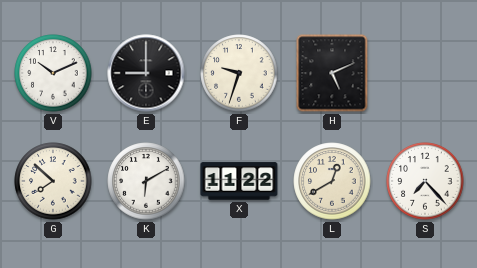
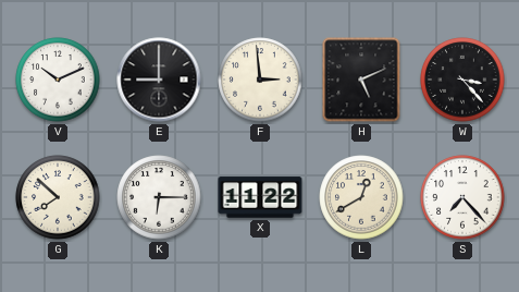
F: 9:33 -> 2:59 (260, 80)
W: none -> 3:23 (462, 80)
K: 6:10 -> 6:15 (159, 197)
